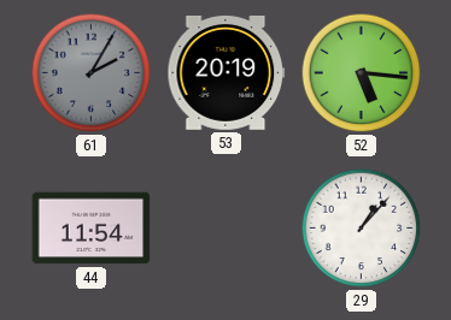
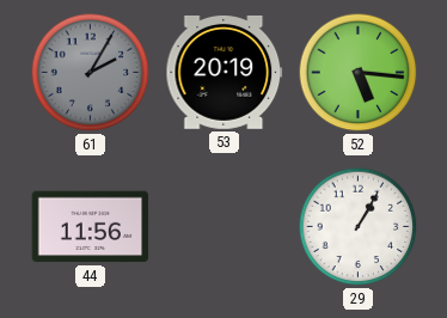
44: 11:54 -> 11:56 (91, 227)
29: 1:07 -> 1:05 (359, 227)
